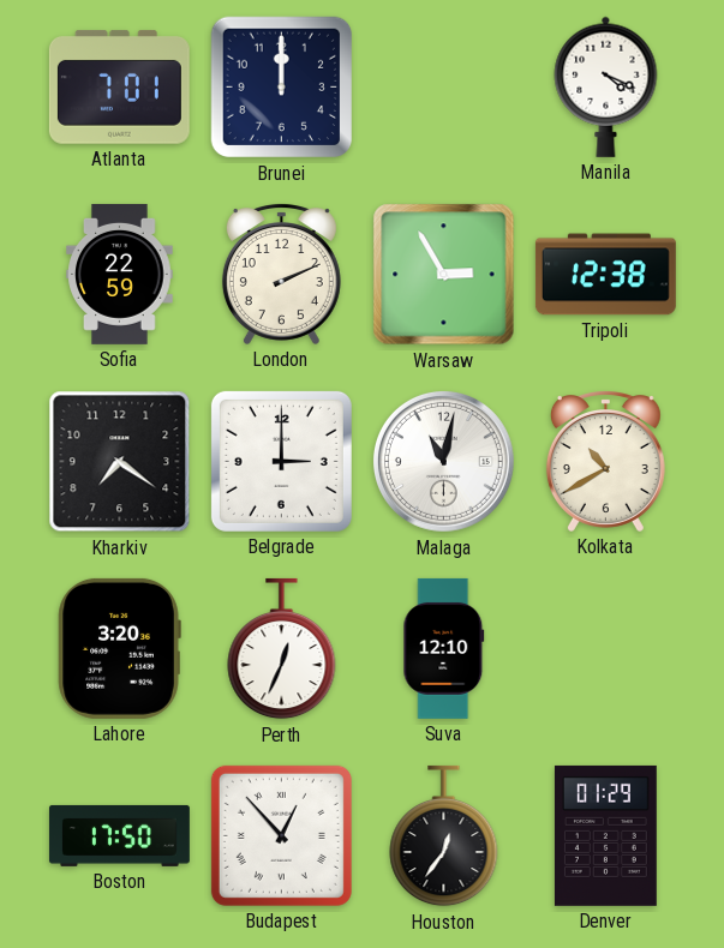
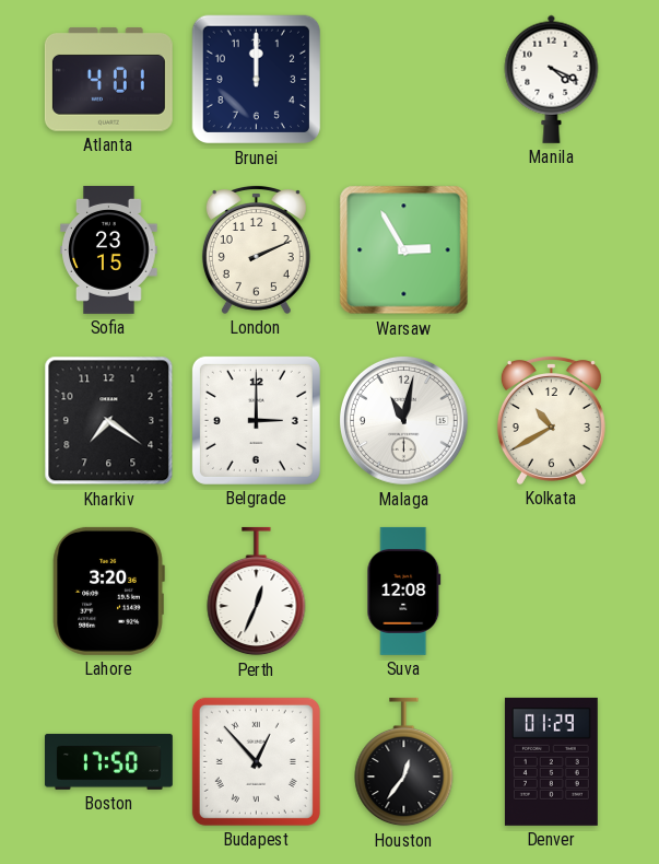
Atlanta: 7:01 -> 4:01 (108, 80)
Sofia: 22:59 -> 23:15 (109, 249)
Tripoli: 12:38 -> none (605, 275)
Suva: 12:10 -> 12:08 (404, 591)
